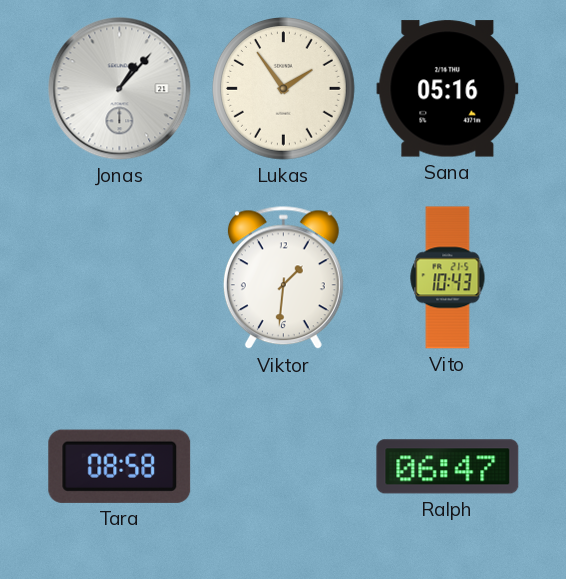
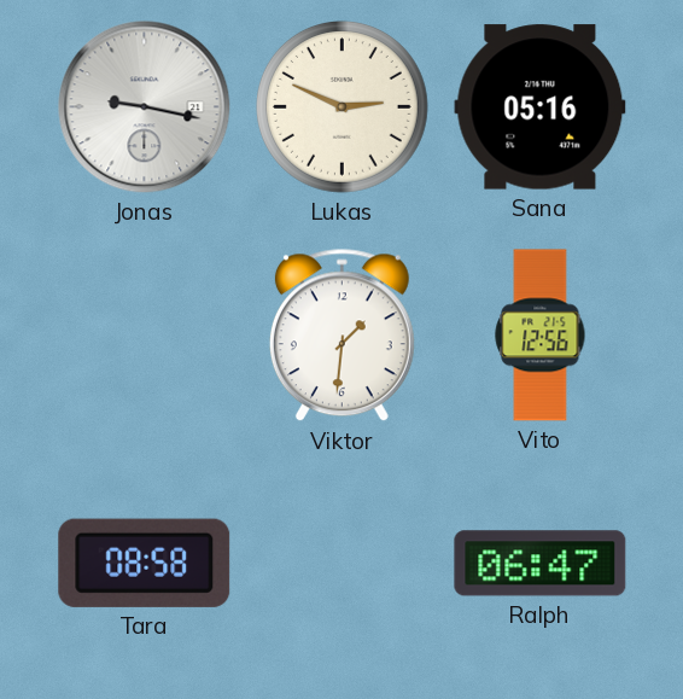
Jonas: 1:07 -> 9:17 (145, 107)
Lukas: 1:54 -> 2:49 (343, 107)
Vito: 10:43 -> 12:56 (541, 336)
